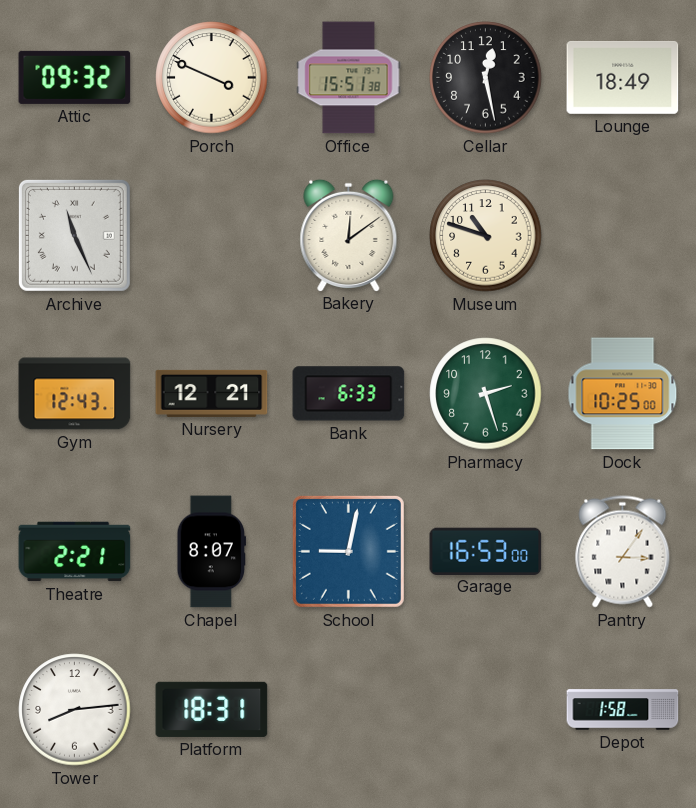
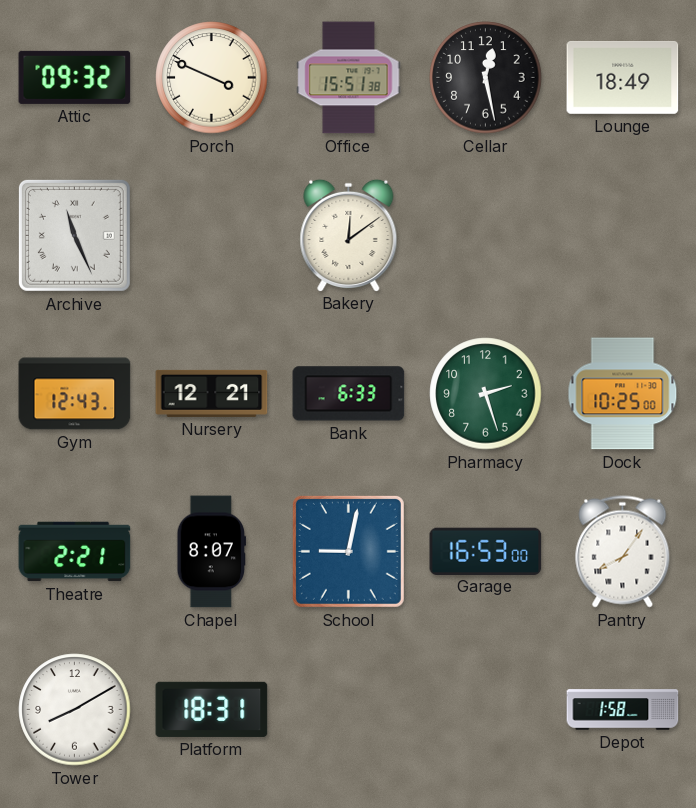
Museum: 10:48 -> none (486, 236)
Pantry: 3:06 -> 8:06 (623, 552)
Tower: 8:14 -> 8:10 (75, 710)
